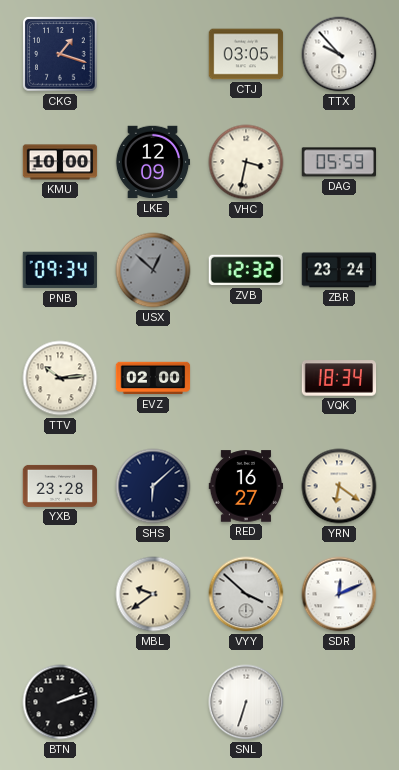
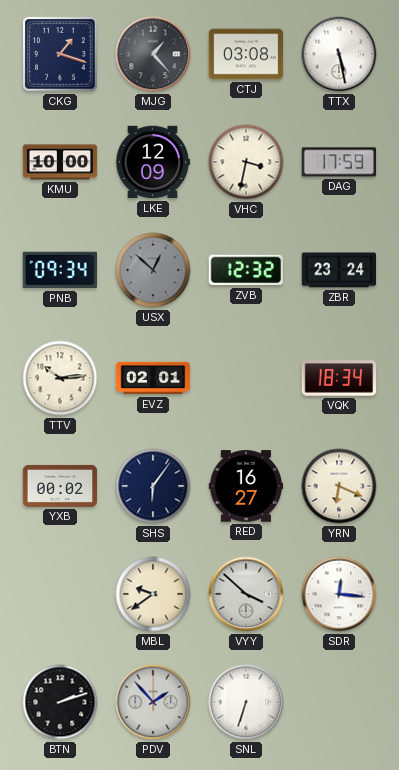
MJG: none -> 1:23 (153, 54)
CTJ: 03:05 -> 03:08 (246, 54)
TTX: 9:53 -> 5:28 (339, 54)
DAG: 05:59 -> 17:59 (339, 162)
EVZ: 02:00 -> 02:01 (153, 378)
YXB: 23:28 -> 00:02 (60, 486)
SHS: 6:08 -> 6:06 (153, 486)
YRN: 6:21 -> 6:19 (339, 486)
SDR: 12:11 -> 12:16 (339, 594)
PDV: none -> 1:53 (153, 702)
